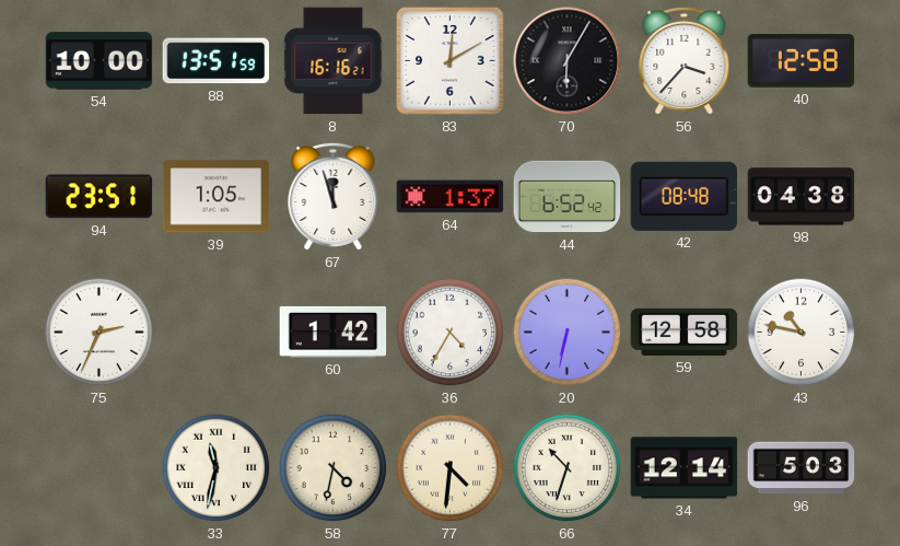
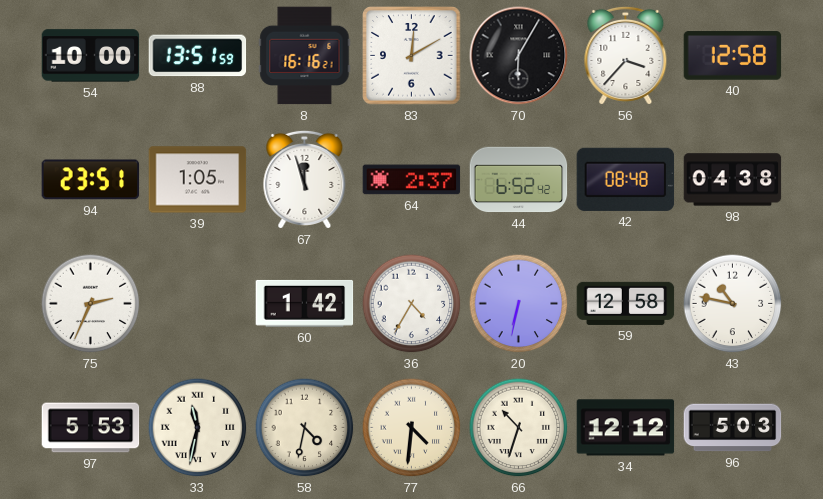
64: 1:37 -> 2:37 (412, 180)
97: none -> 5:53 (91, 428)
34: 12:14 -> 12:12 (626, 428)
